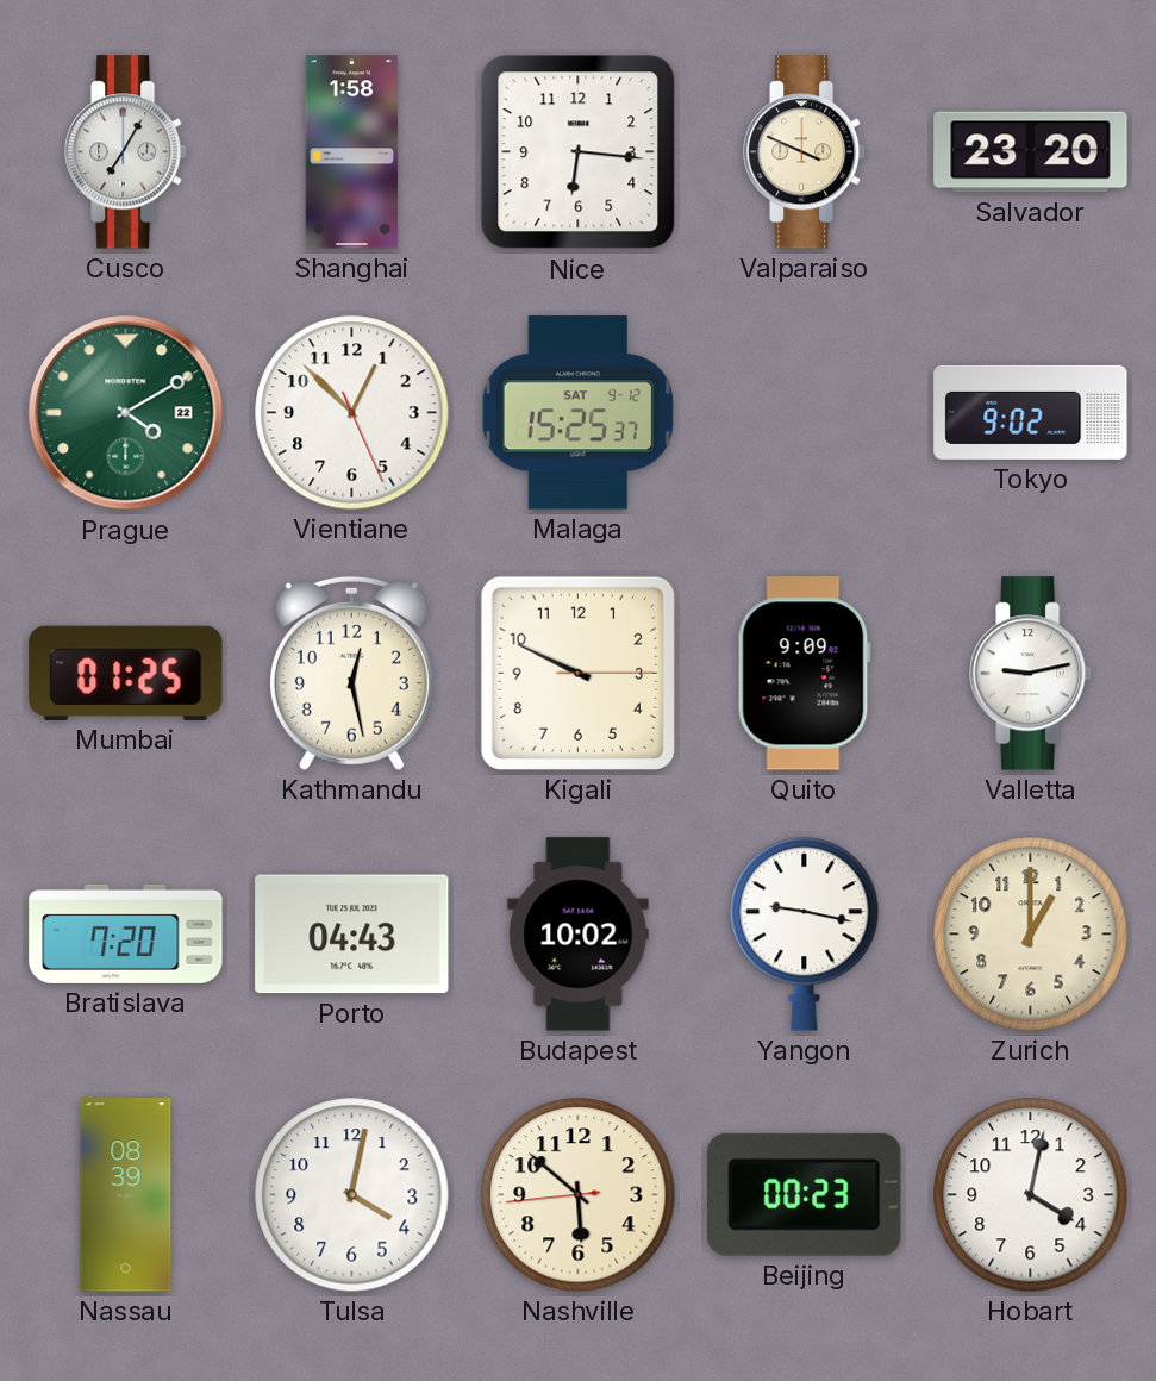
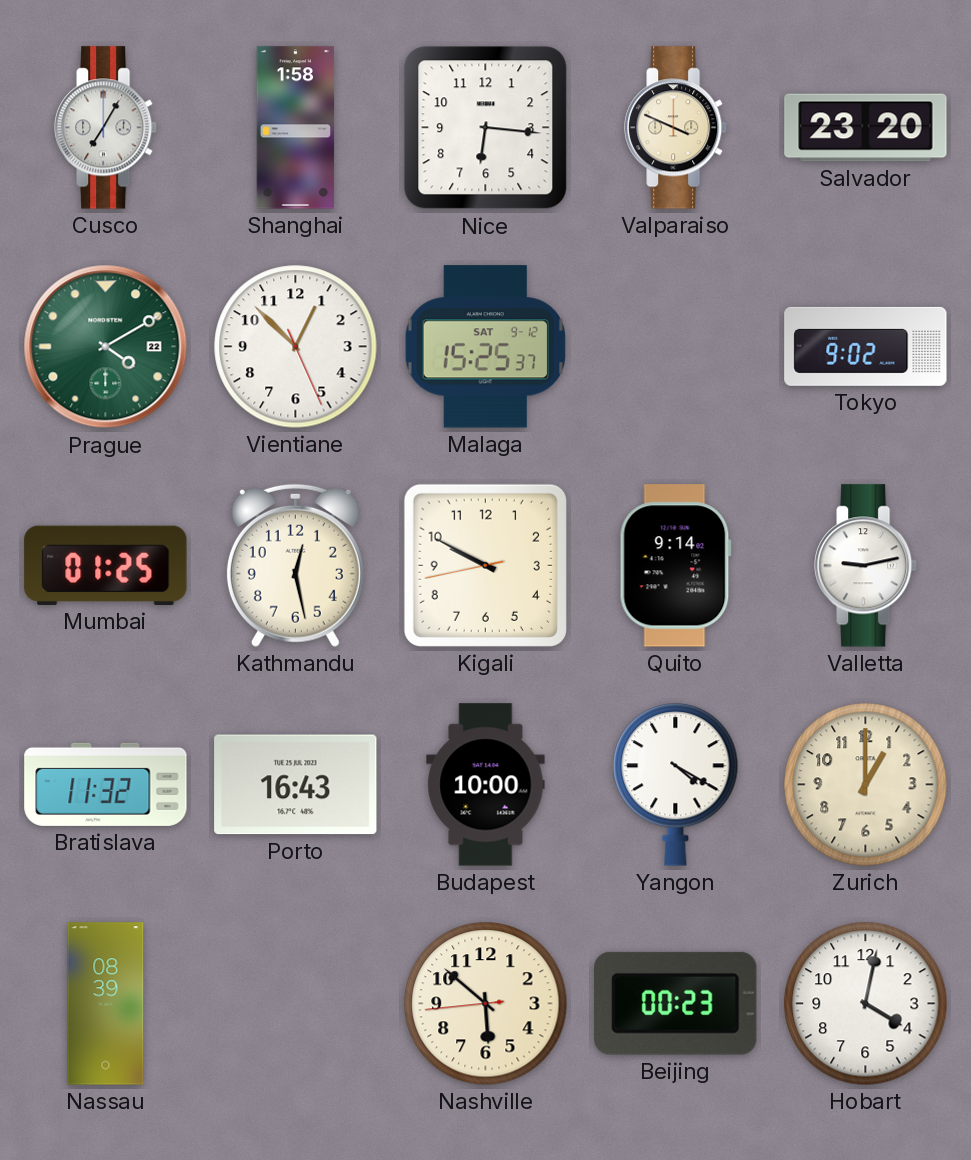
Kigali: 9:49:15 -> 9:49:43 (485, 565)
Quito: 9:09 -> 9:14 (675, 566)
Bratislava: 7:20 -> 11:32 (106, 784)
Porto: 04:43 -> 16:43 (296, 785)
Budapest: 10:02 -> 10:00 (486, 785)
Yangon: 9:17 -> 4:20 (676, 785)
Tulsa: 4:02 -> none (352, 1195)
